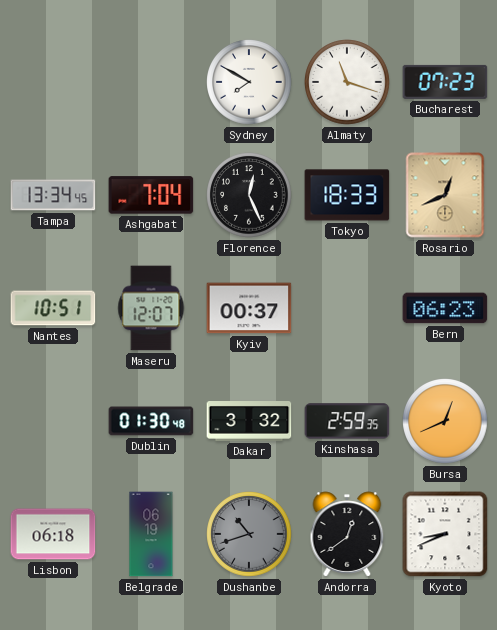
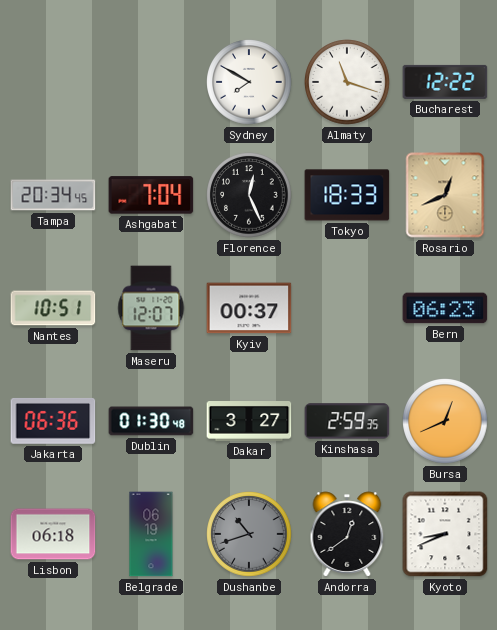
Bucharest: 07:23 -> 12:22 (445, 82)
Tampa: 13:34 -> 20:34 (53, 195)
Jakarta: none -> 06:36 (53, 421)
Dakar: 3:32 -> 3:27 (249, 422)
